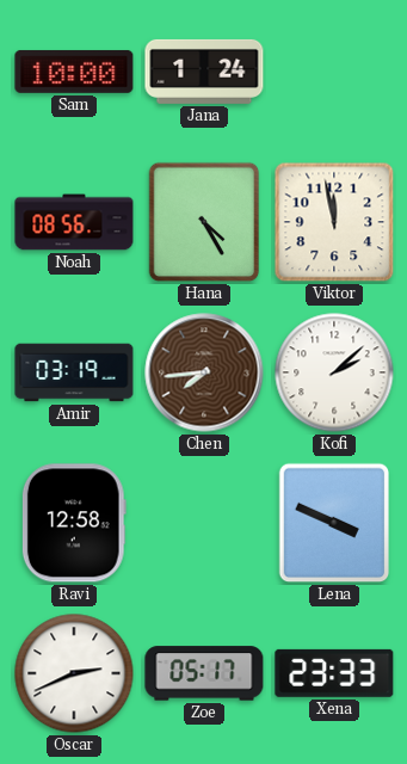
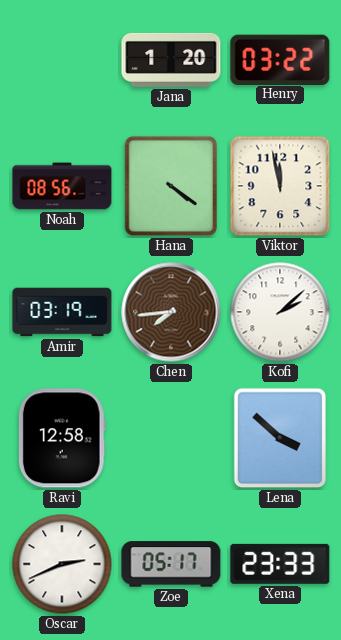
Sam: 10:00 -> none (74, 72)
Jana: 1:24 -> 1:20 (171, 60)
Henry: none -> 03:22 (280, 59)
Hana: 4:25 -> 4:21 (171, 186)
Lena: 3:49 -> 3:52 (280, 438)
